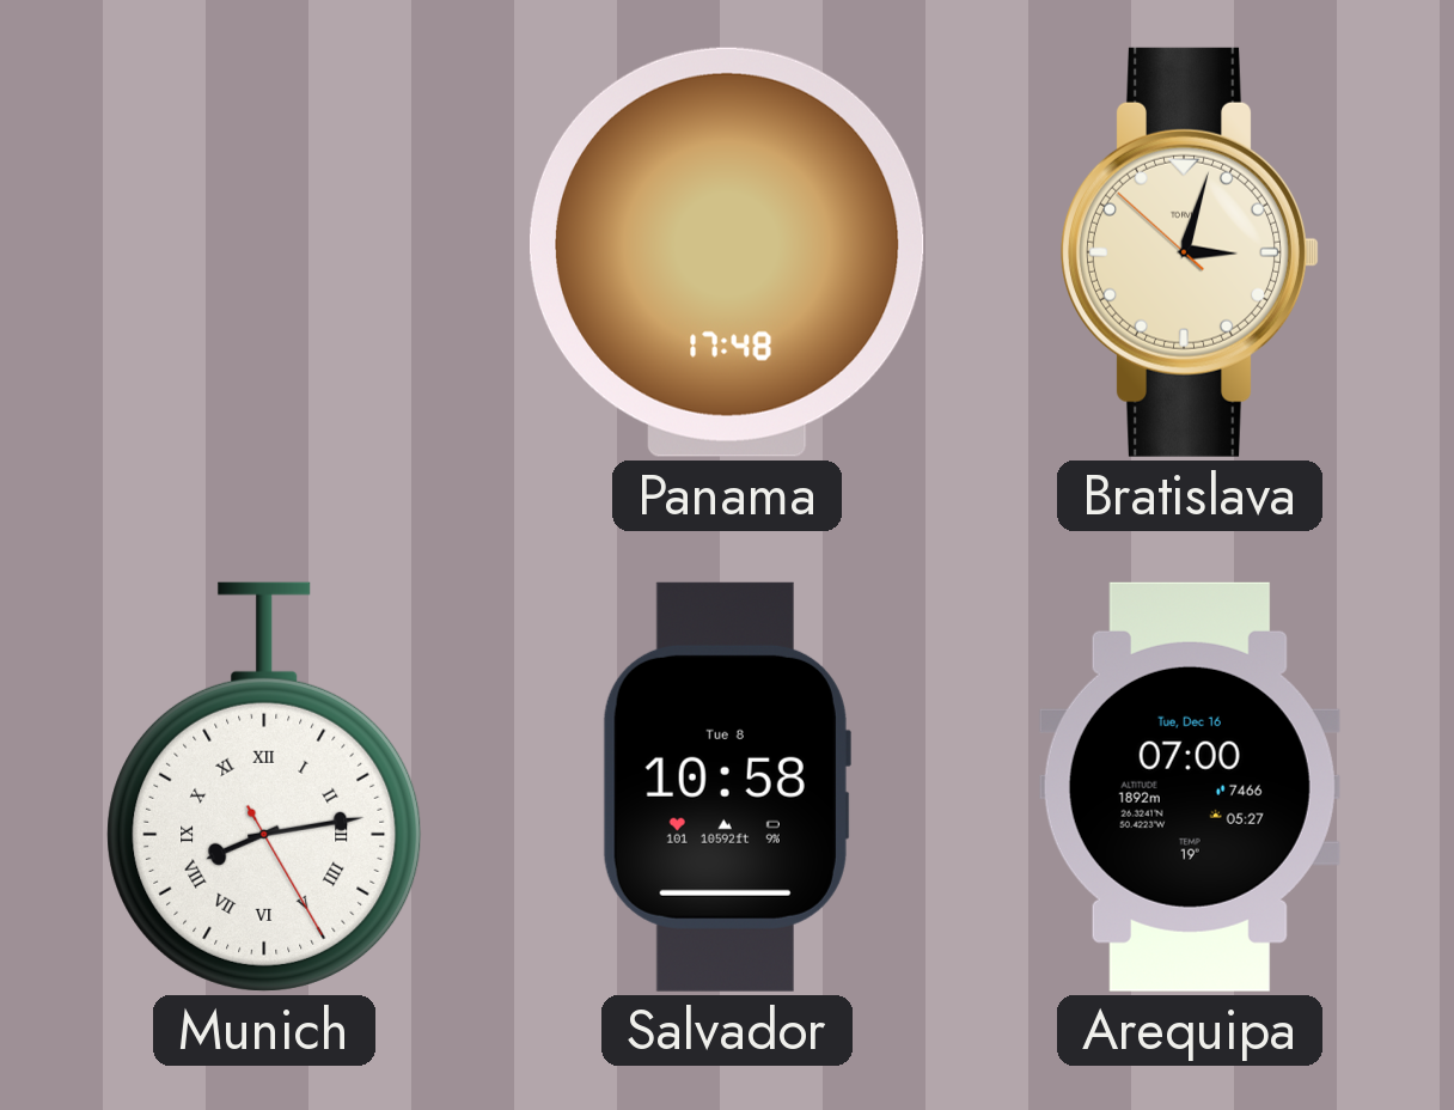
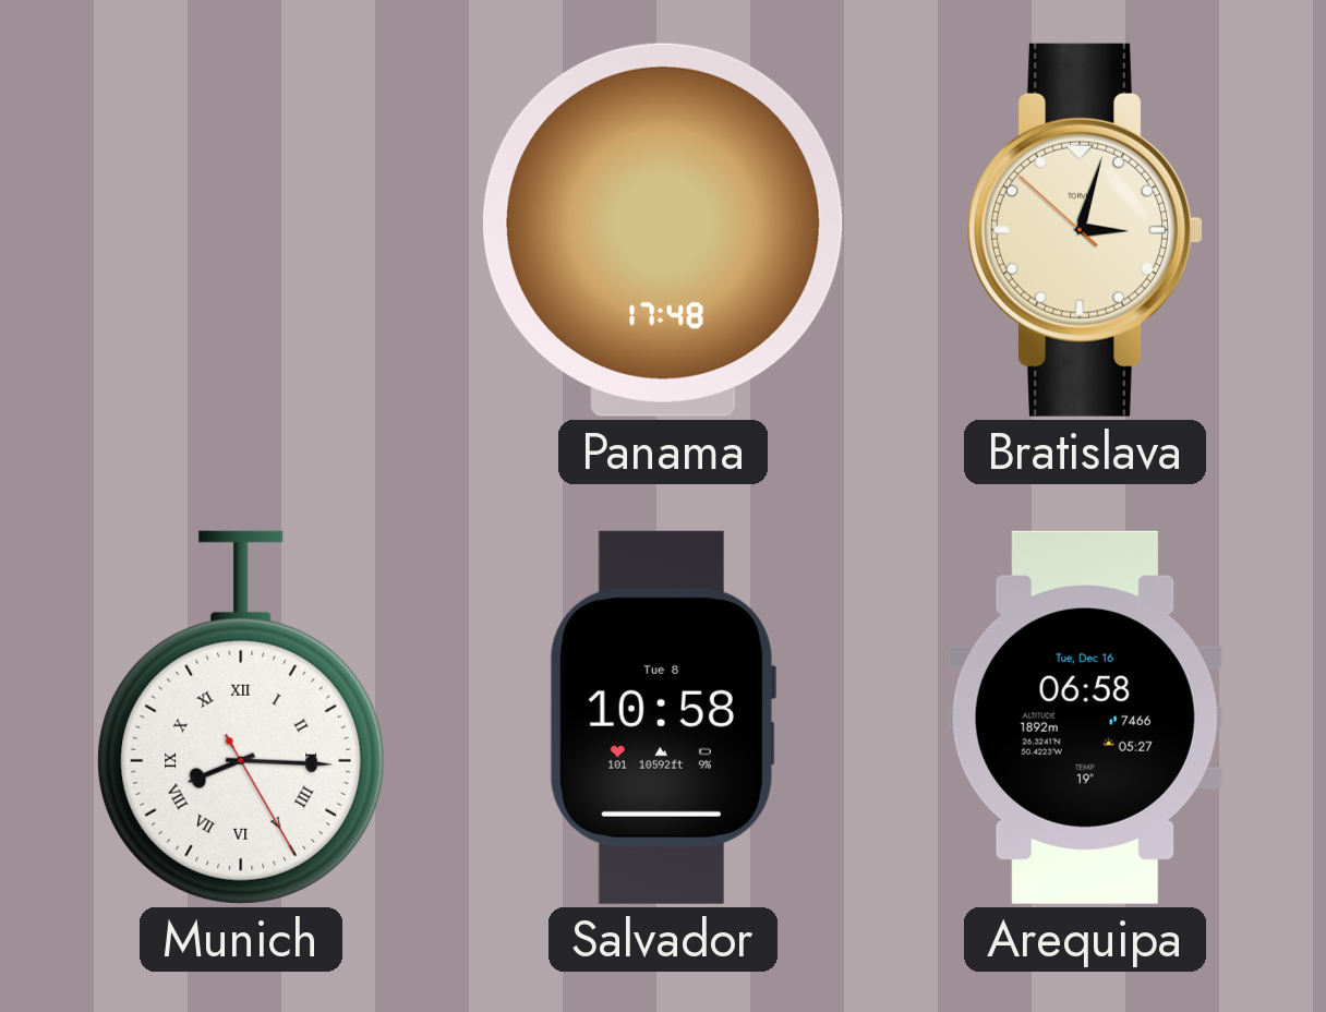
Munich: 8:13 -> 8:15 (241, 718)
Arequipa: 07:00 -> 06:58 (1085, 718)
